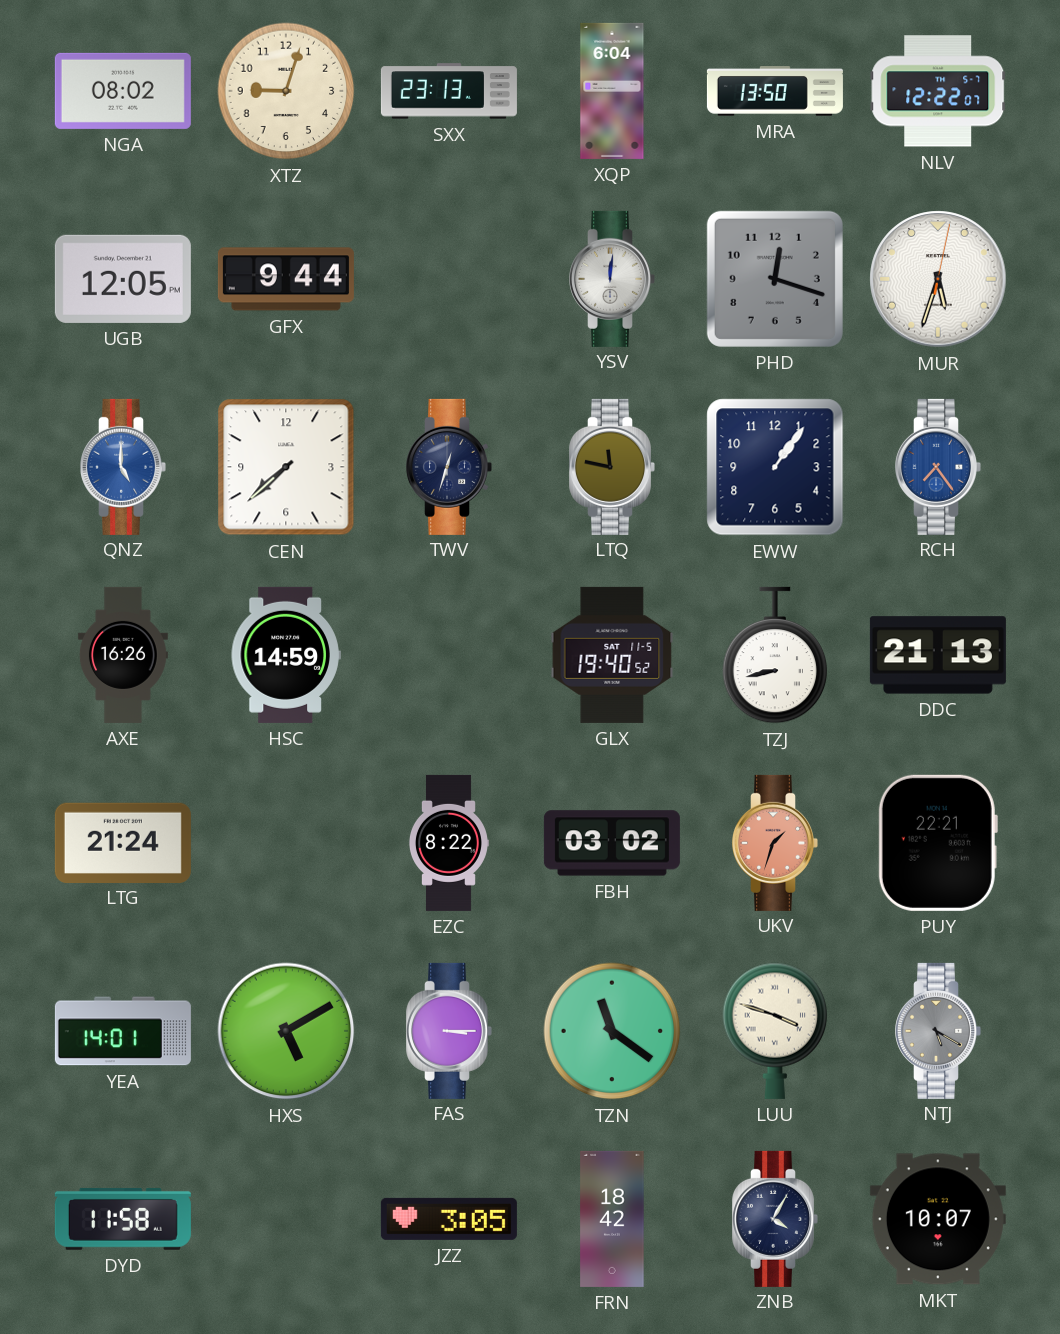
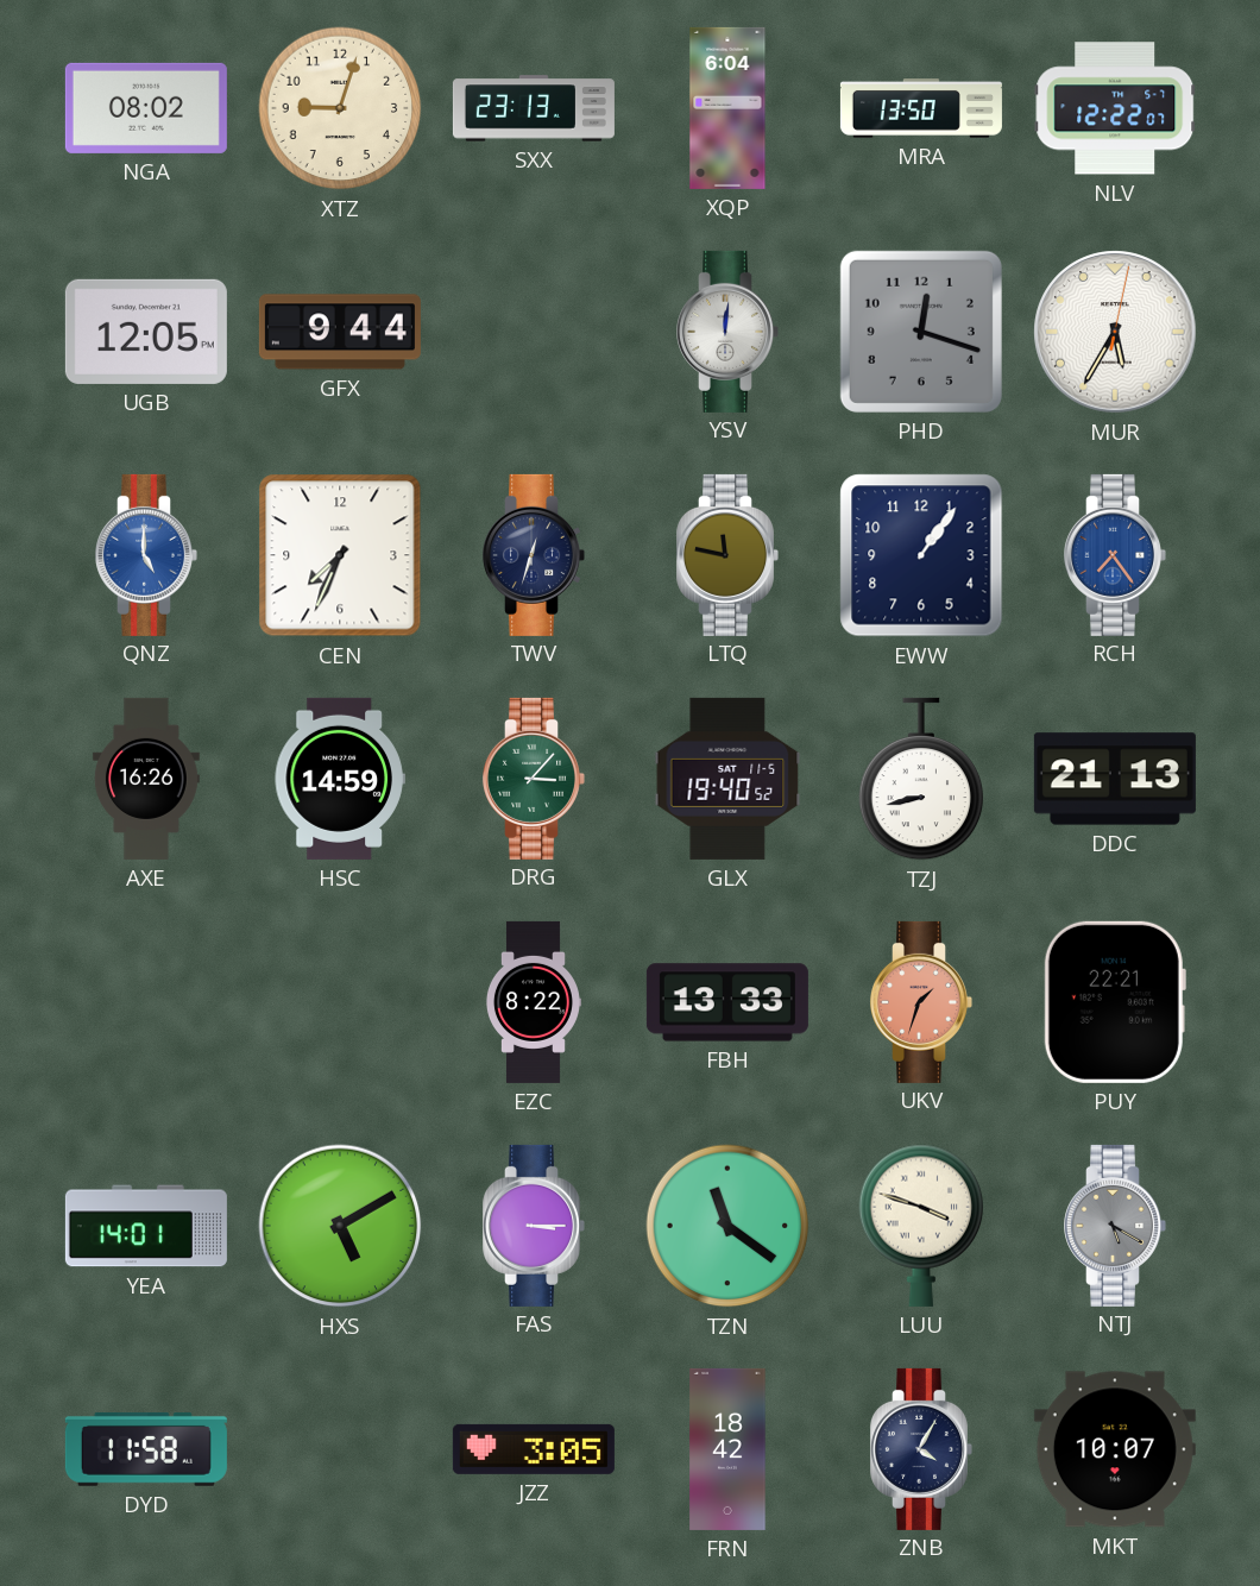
MUR: 5:33 -> 5:35 (1115, 332)
CEN: 7:38 -> 7:34 (340, 555)
DRG: none -> 3:07 (534, 779)
LTG: 21:24 -> none (123, 842)
FBH: 03:02 -> 13:33 (727, 1002)
